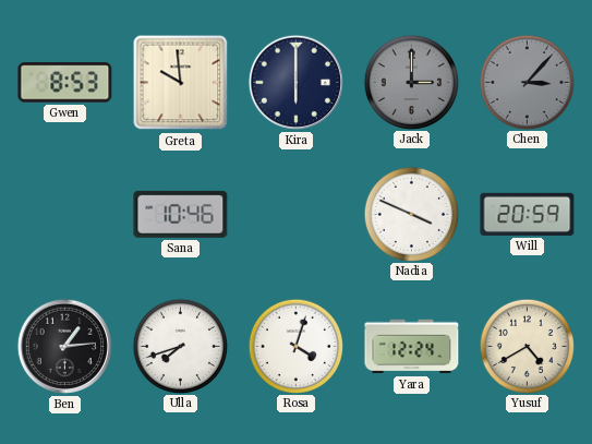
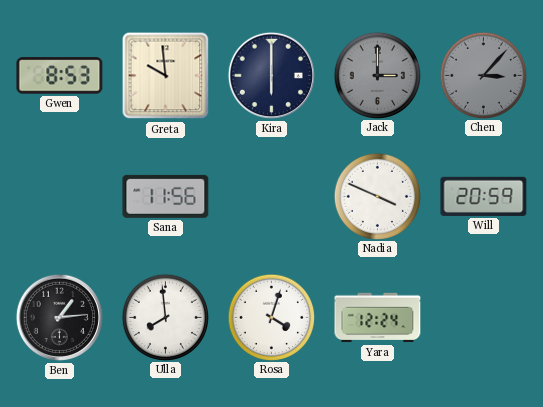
Sana: 10:46 -> 11:56 (166, 196)
Ulla: 7:42 -> 7:59 (165, 317)
Yusuf: 4:40 -> none (527, 346)
